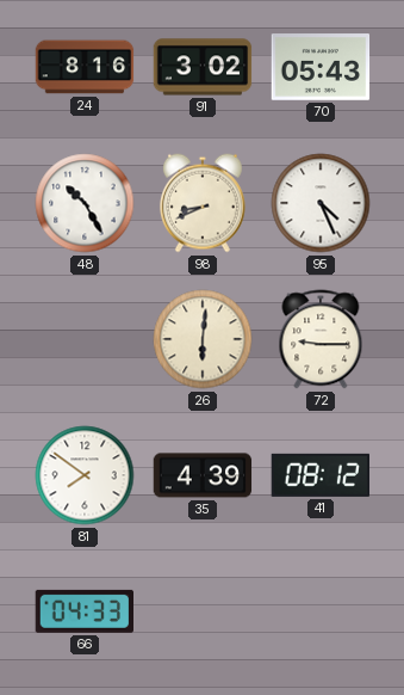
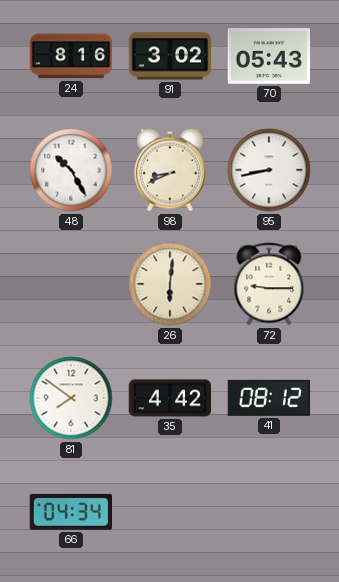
95: 4:26 -> 8:43 (269, 170)
35: 4:39 -> 4:42 (170, 398)
66: 04:33 -> 04:34 (70, 512)
